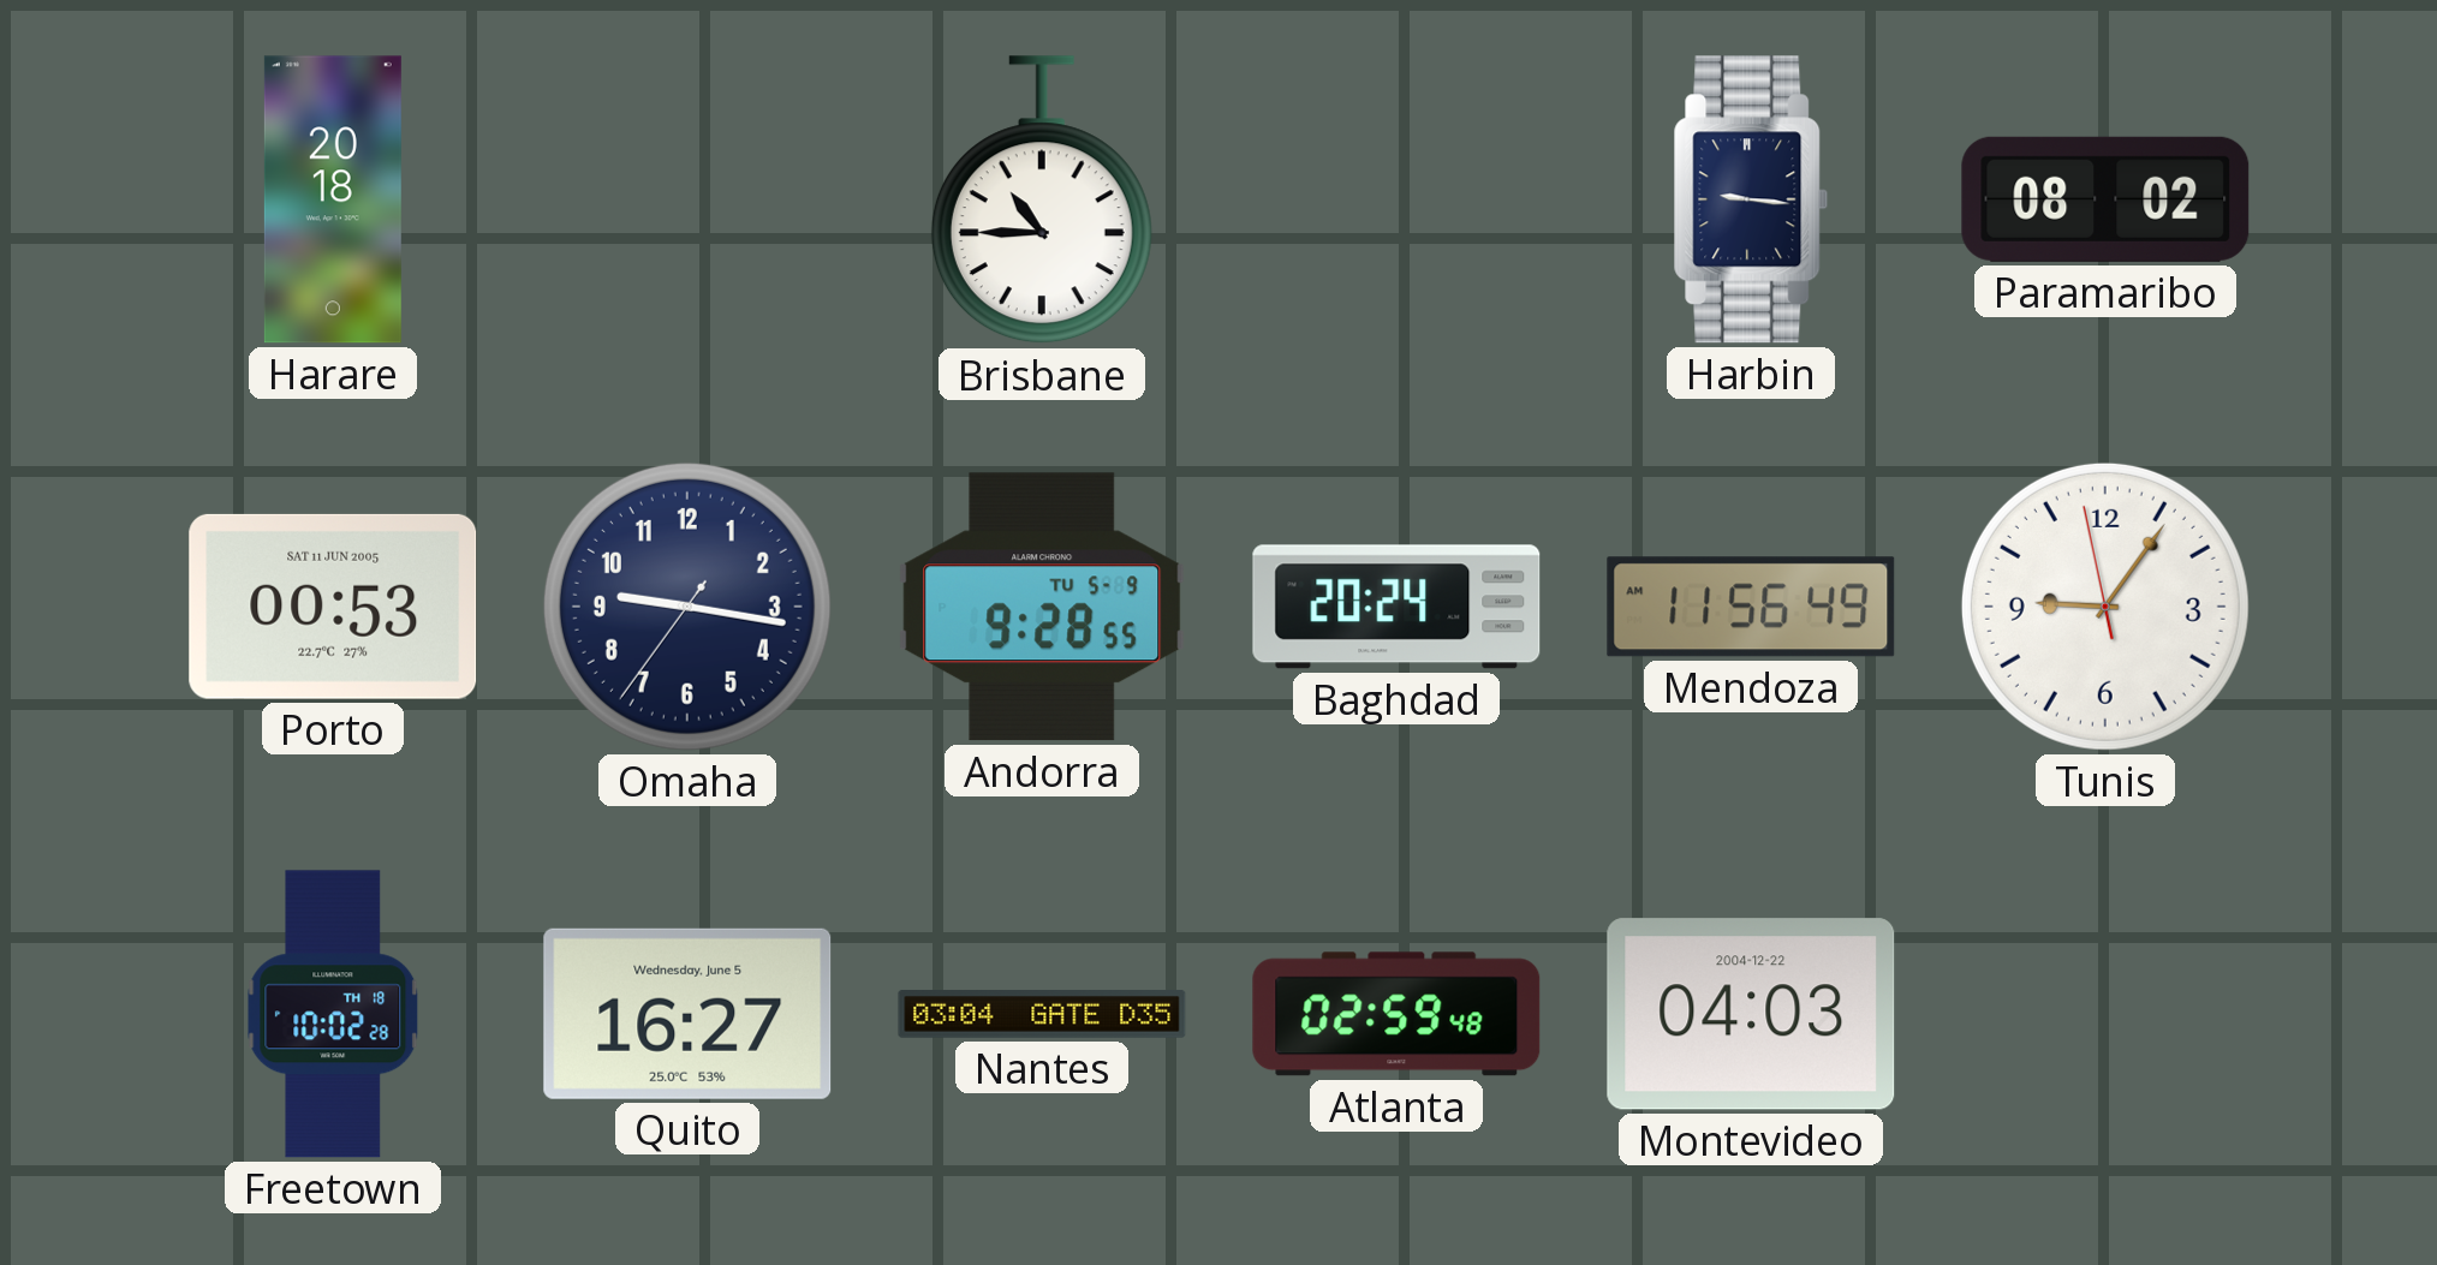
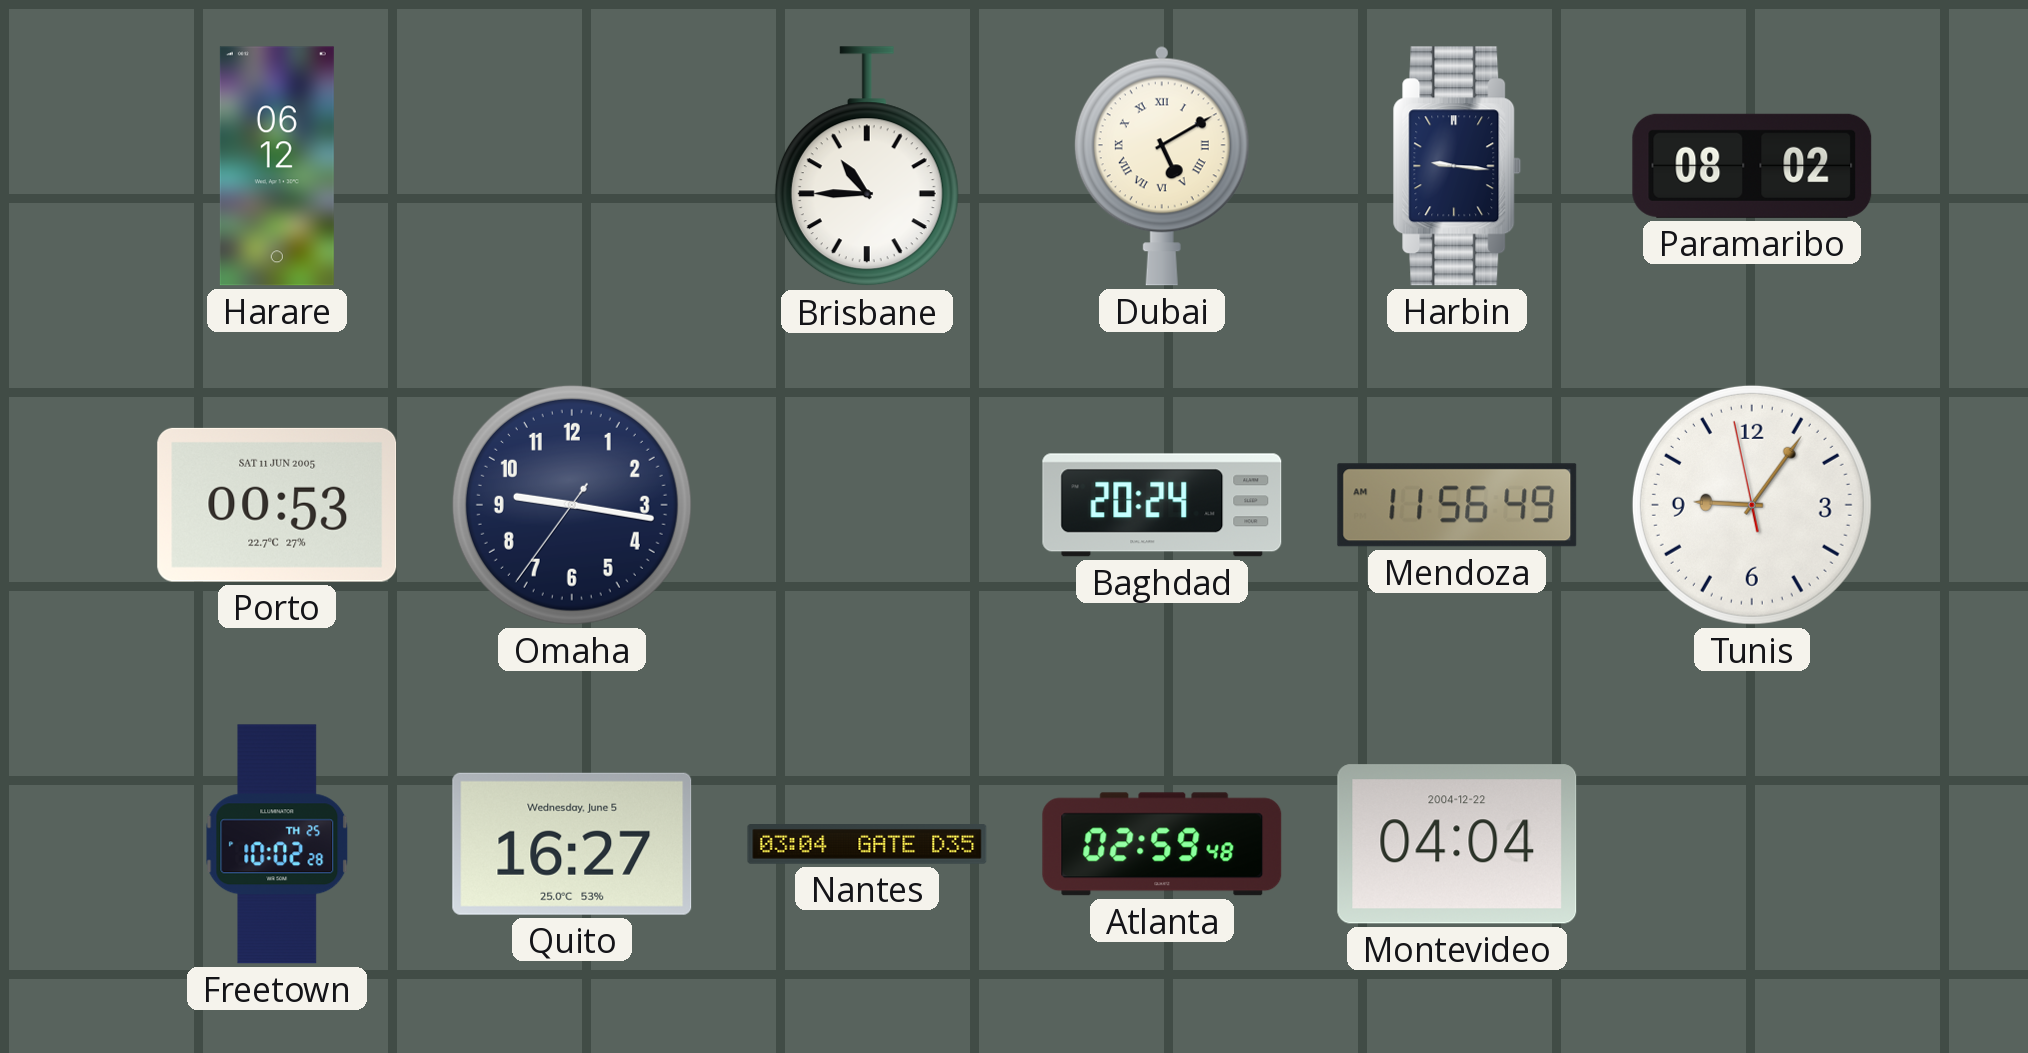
Harare: 20:18 -> 06:12 (277, 166)
Dubai: none -> 5:10 (1162, 166)
Andorra: 9:28 -> none (1042, 607)
Freetown date: TH 18 -> TH 25 (277, 844)
Montevideo: 04:03 -> 04:04 (1457, 844)
